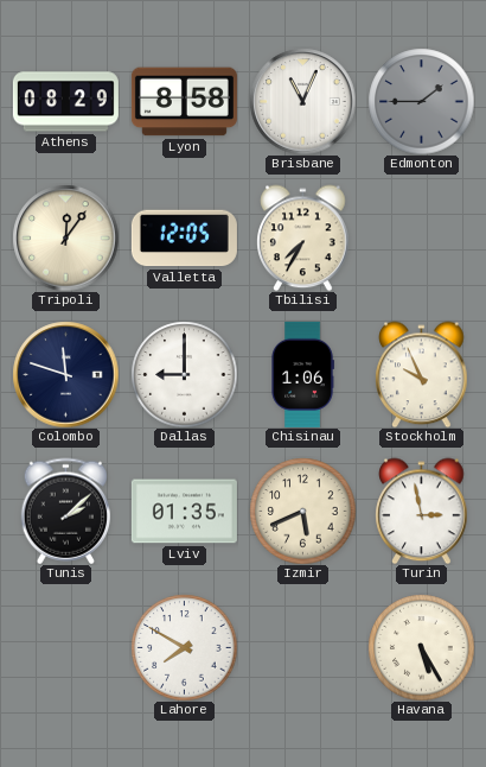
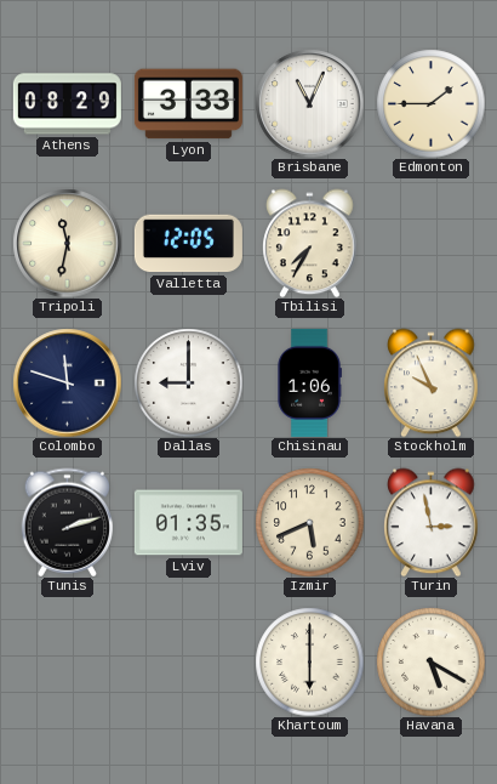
Lyon: 8:58 -> 3:33 (188, 104)
Edmonton dial: grey -> cream (430, 103)
Tripoli: 12:06 -> 11:32 (67, 243)
Tunis: 2:08 -> 2:12 (67, 522)
Lahore: 7:50 -> none (184, 647)
Khartoum: none -> 6:00 (309, 661)
Havana: 5:25 -> 5:20 (430, 661)
